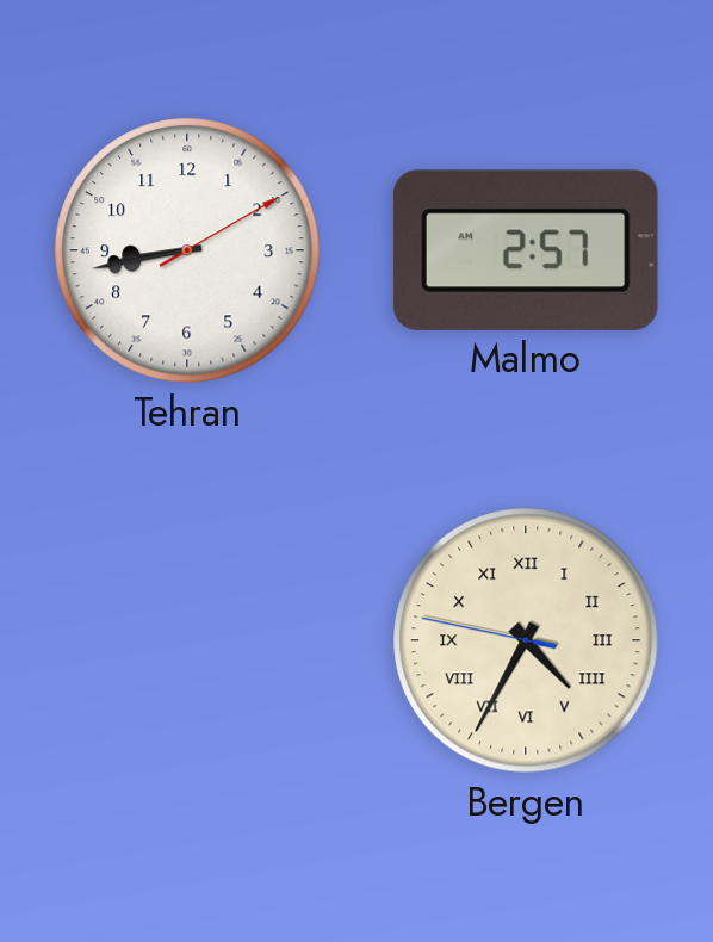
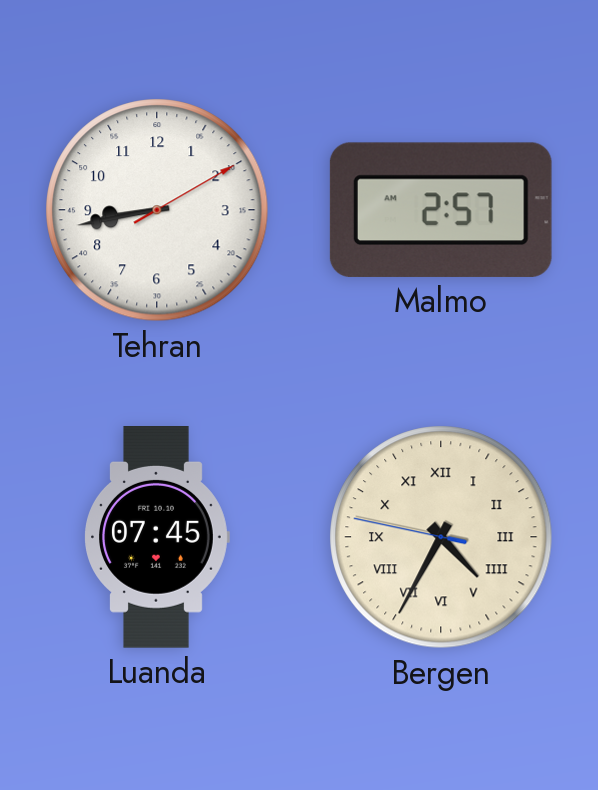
Luanda: none -> 07:45 (157, 538)
